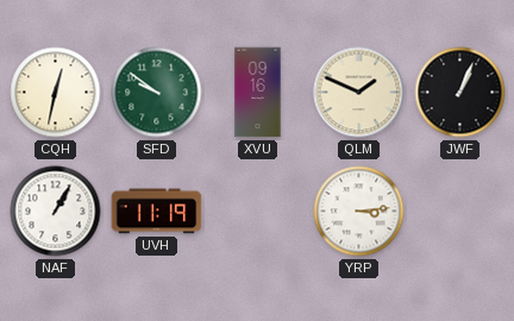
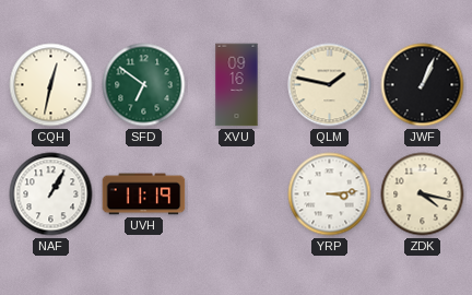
SFD: 9:51 -> 6:51 (144, 85)
QLM: 1:49 -> 1:47 (330, 85)
ZDK: none -> 4:17 (423, 194)
